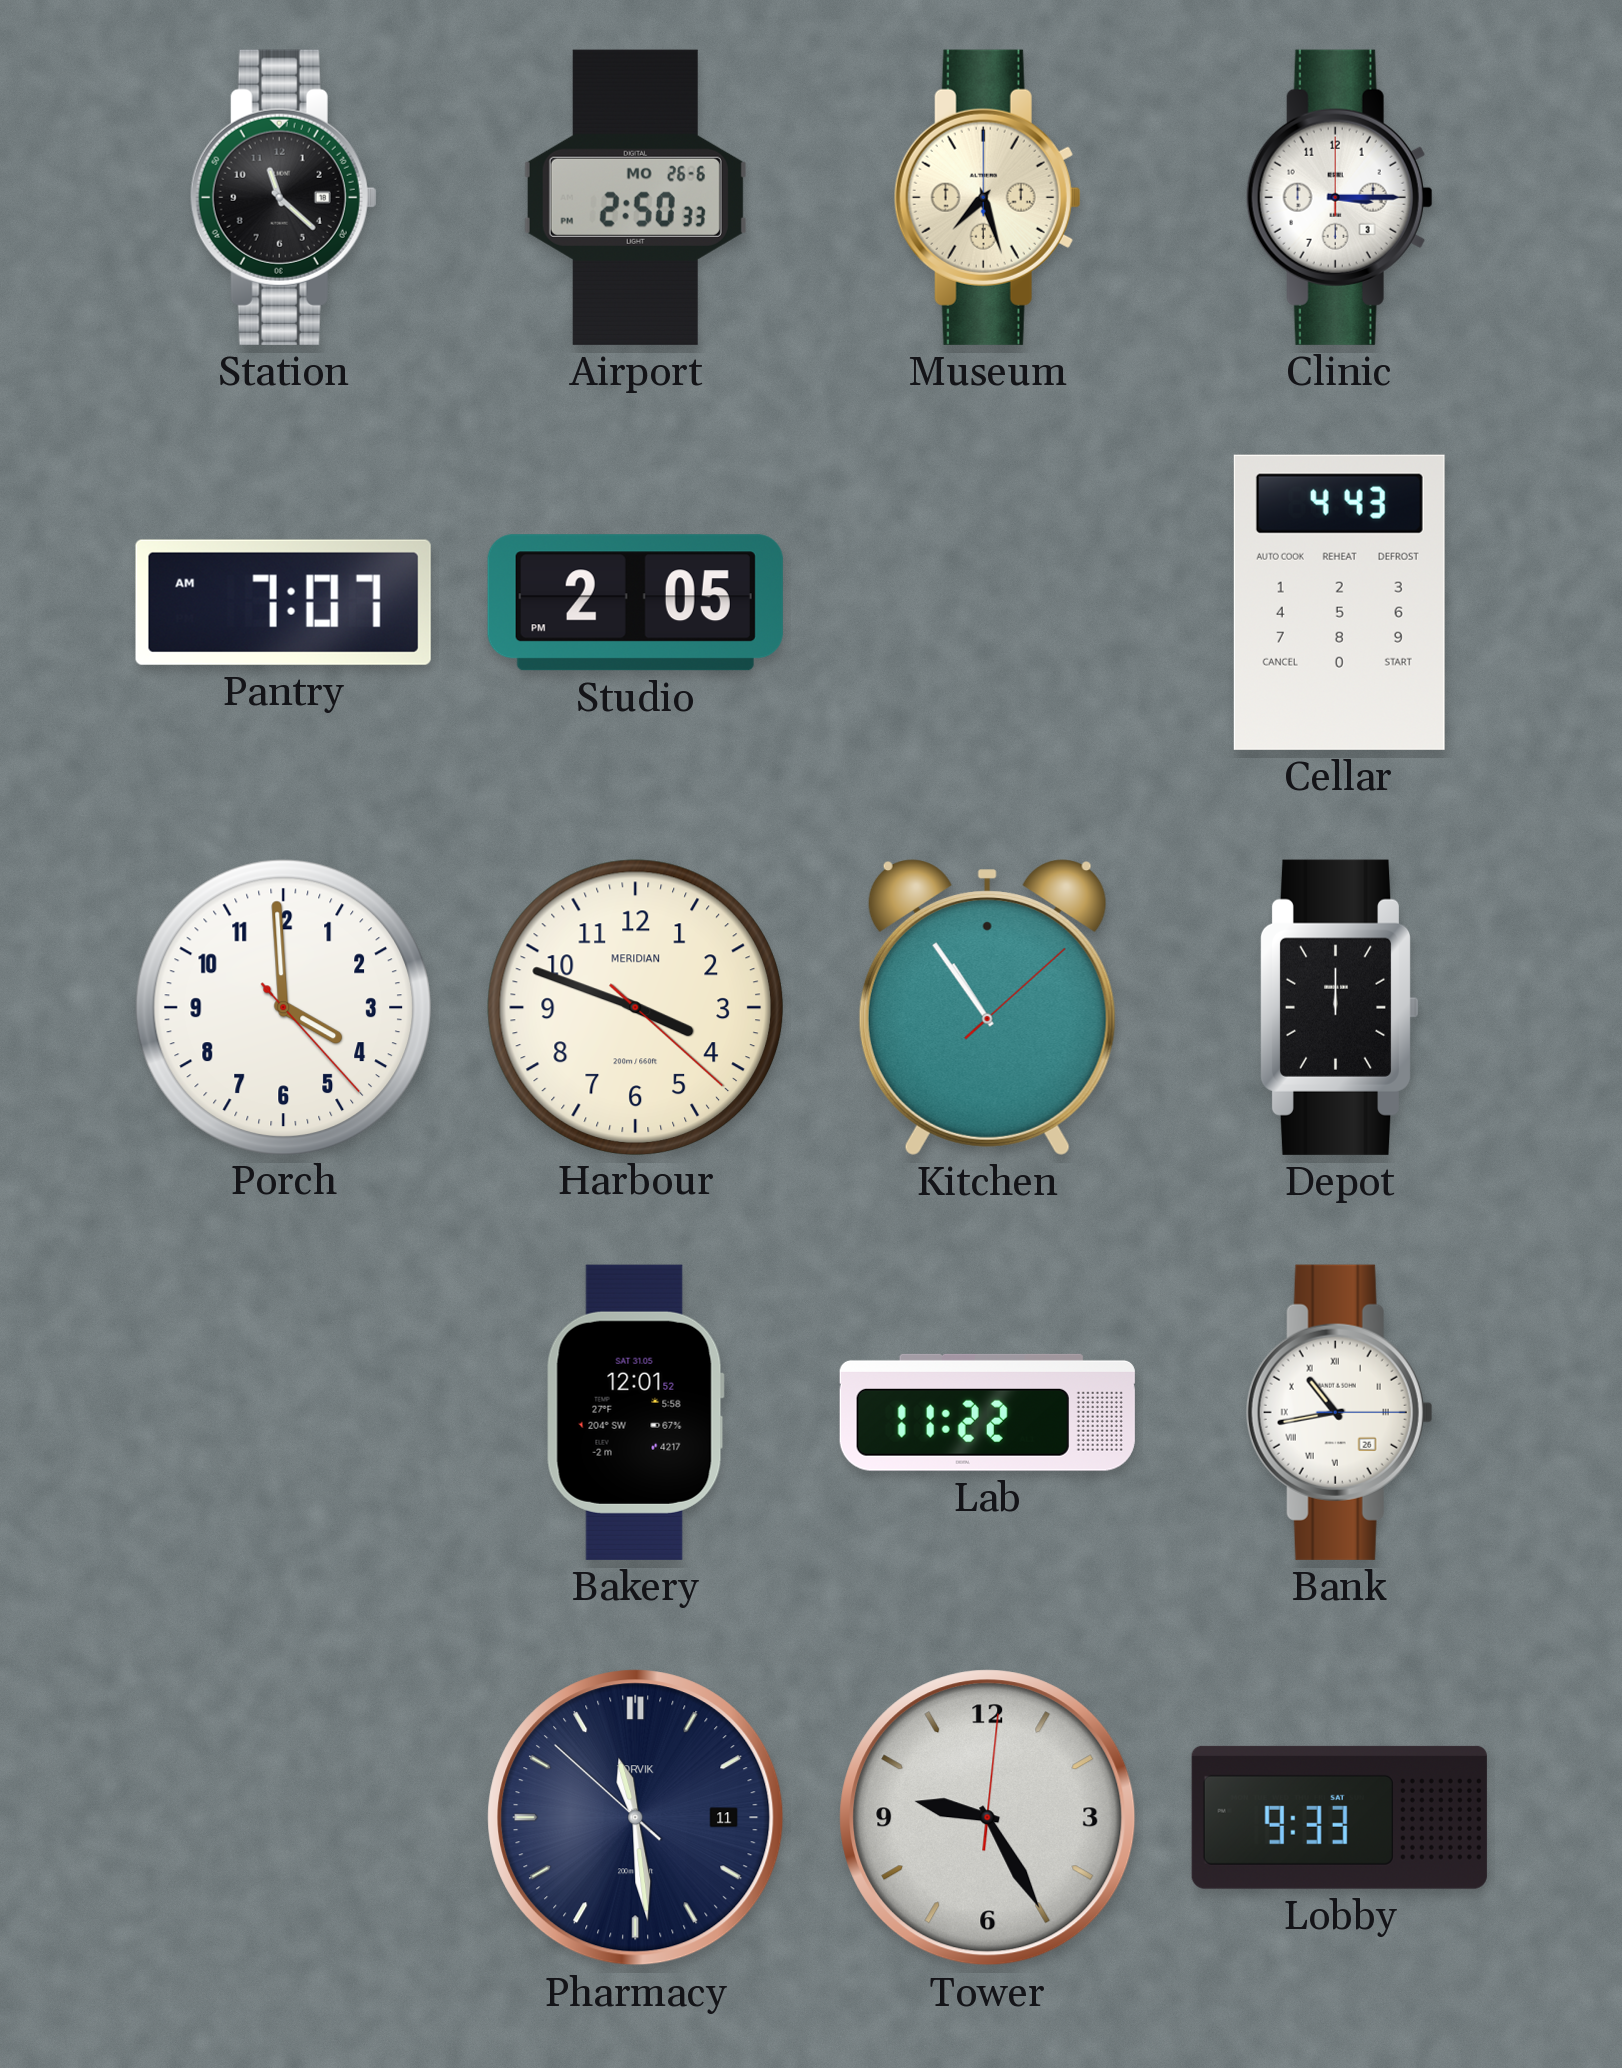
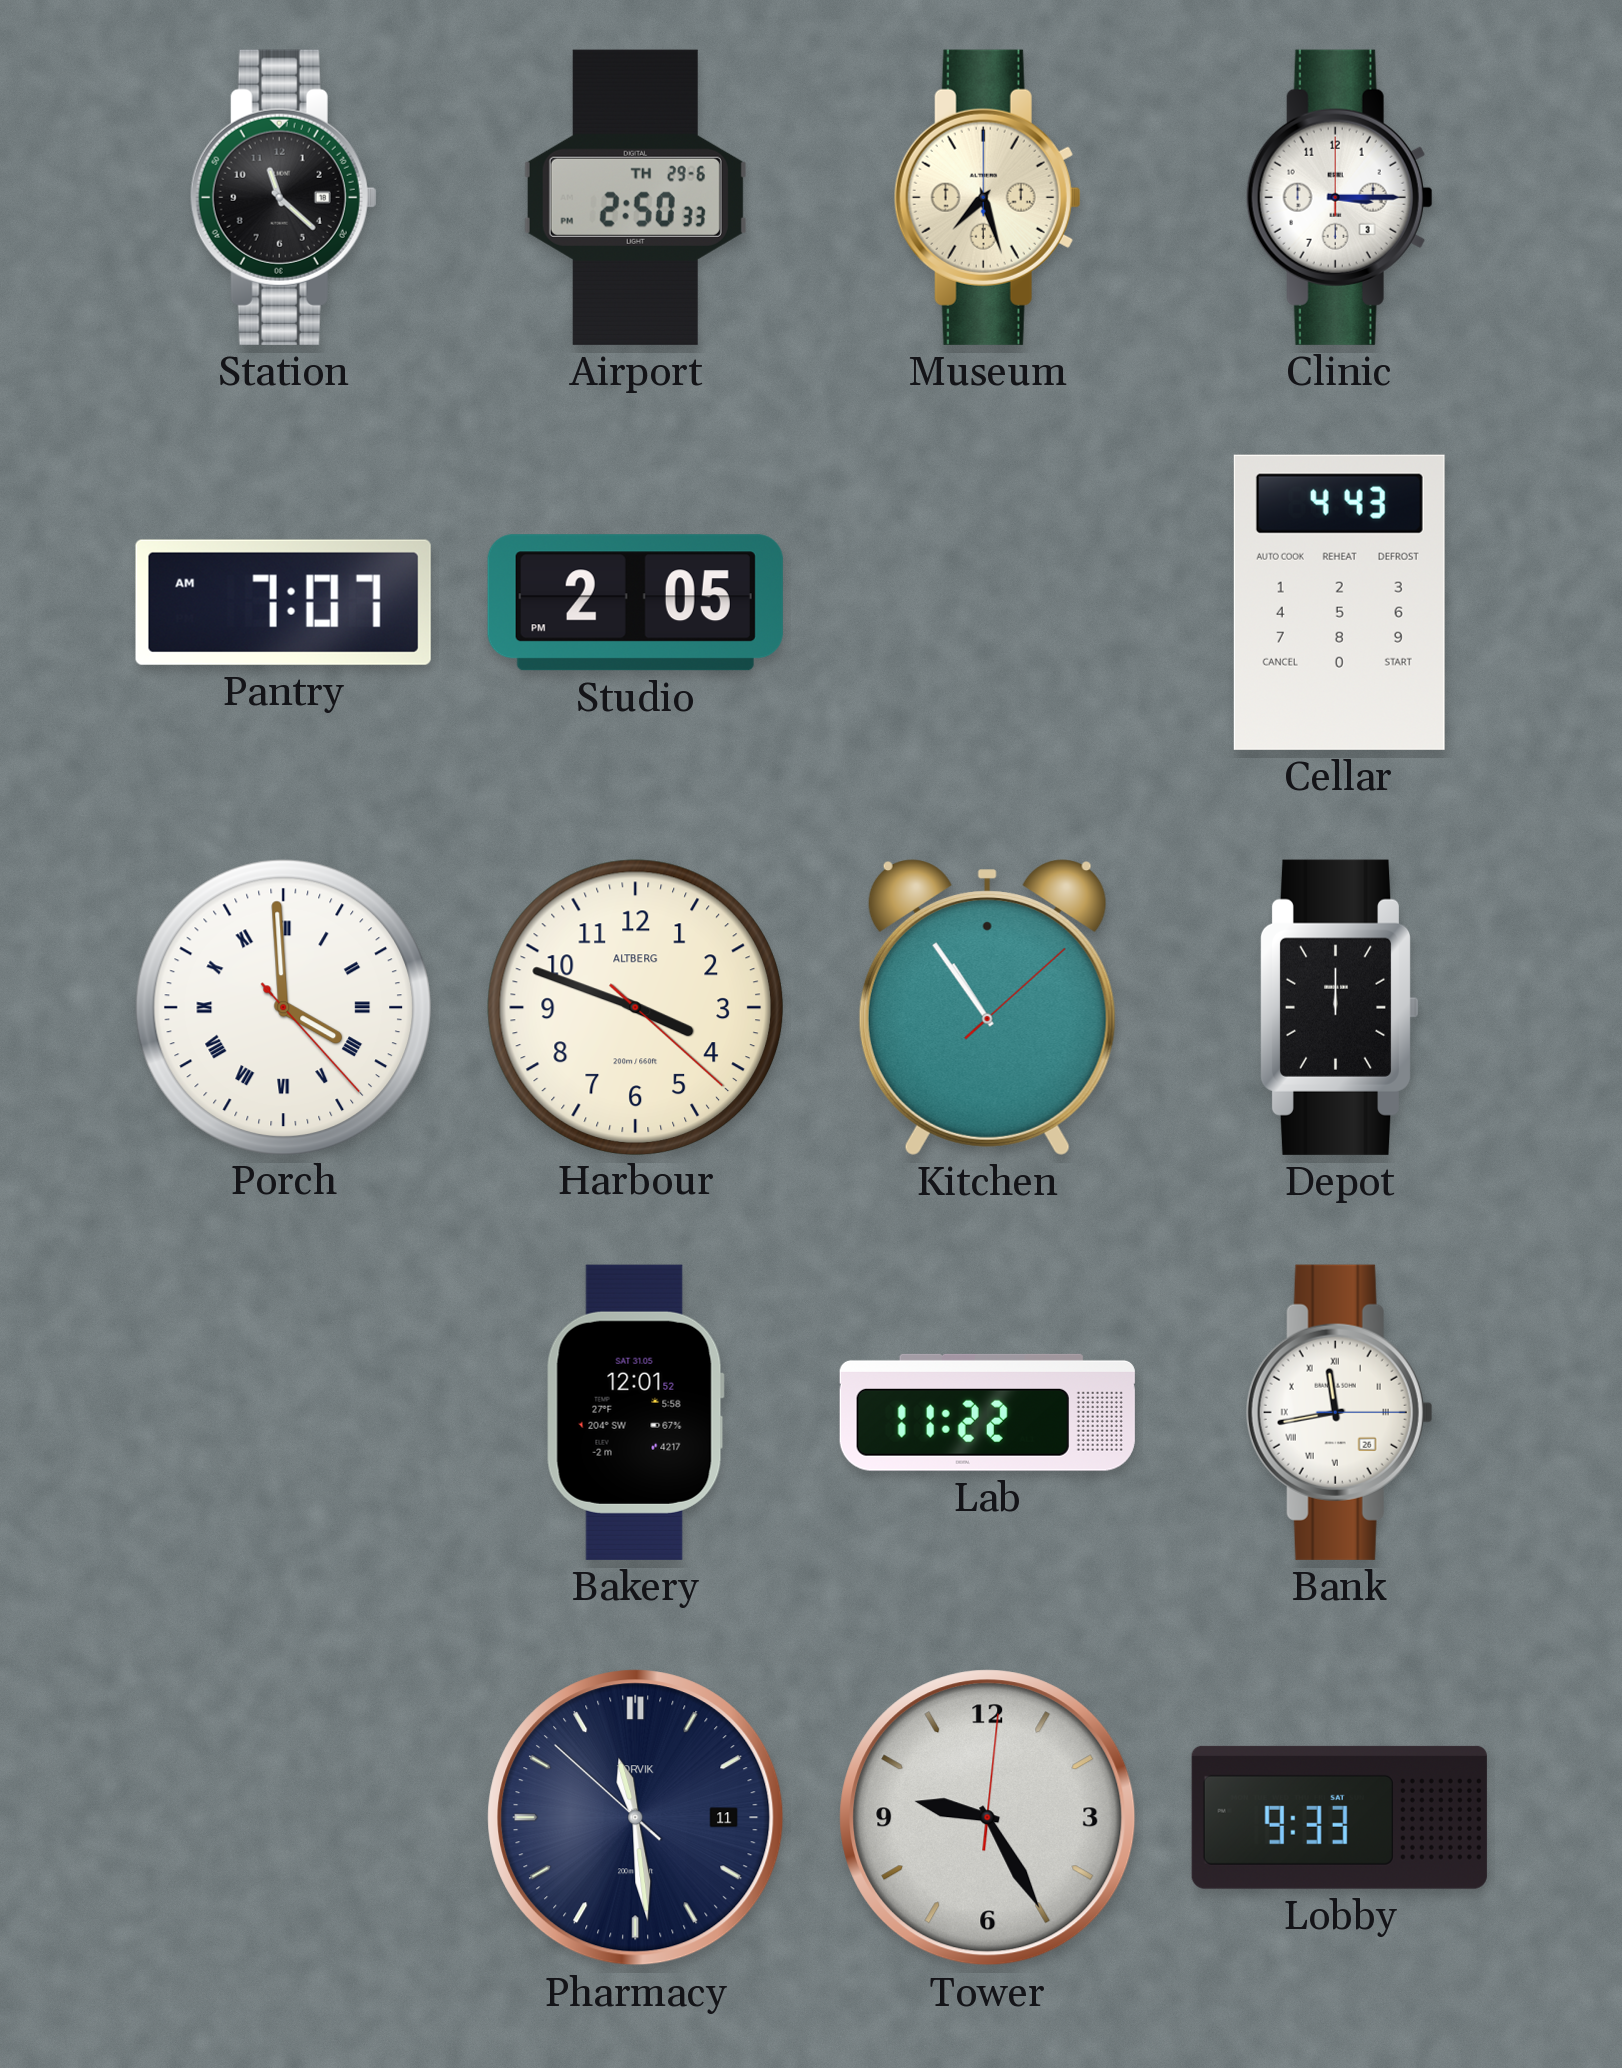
Airport date: MO 26-6 -> TH 29-6 (635, 197)
Porch numerals: Arabic -> Roman (283, 1007)
Harbour brand: MERIDIAN -> ALTBERG (635, 1007)
Bank: 10:43 -> 11:43 (1339, 1412)
